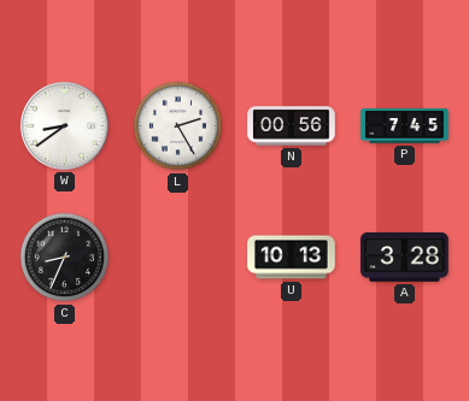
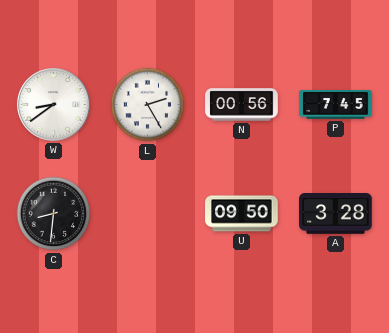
C: 8:34 -> 8:31 (54, 214)
U: 10:13 -> 09:50 (242, 214)
